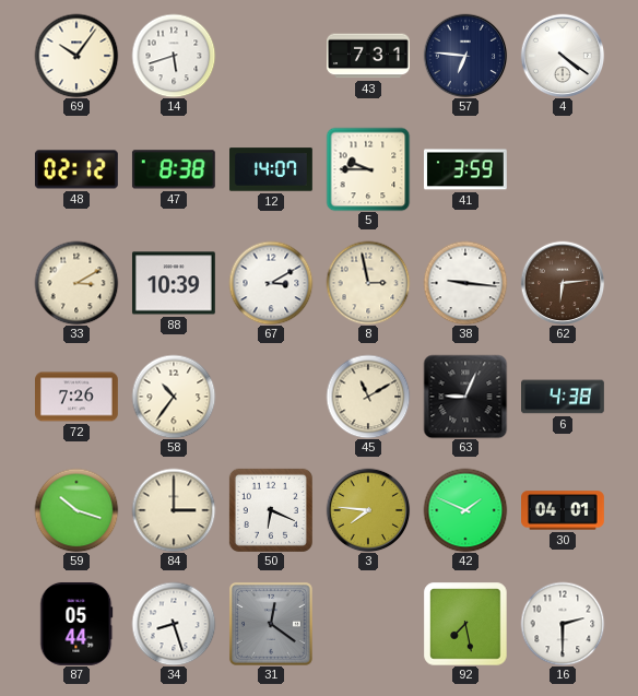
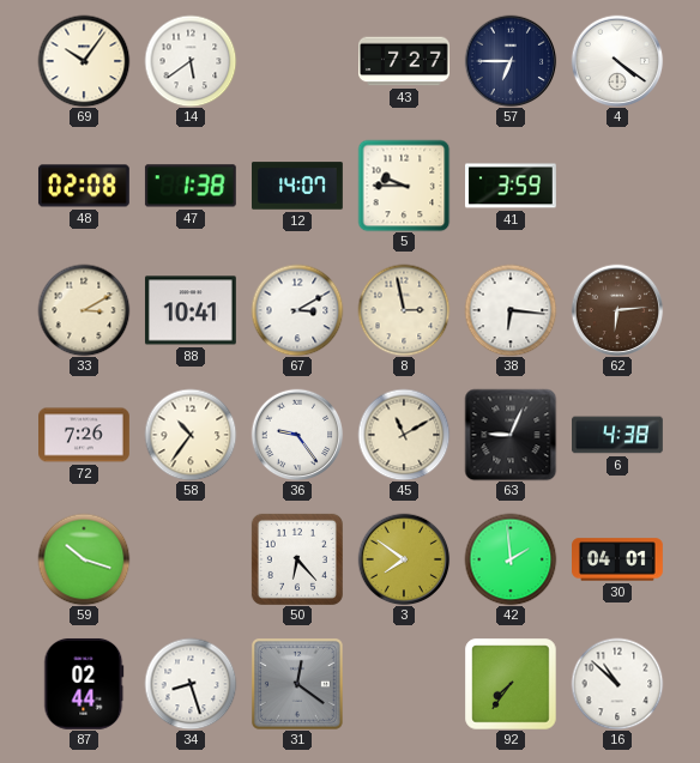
14: 5:42 -> 5:39 (191, 61)
43: 7:31 -> 7:27 (405, 61)
57: 6:46 -> 6:45 (511, 61)
48: 02:12 -> 02:08 (84, 186)
47: 8:38 -> 1:38 (191, 186)
88: 10:39 -> 10:41 (191, 310)
38: 9:16 -> 6:16 (511, 310)
36: none -> 9:24 (297, 435)
84: 3:00 -> none (174, 510)
50: 6:19 -> 6:23 (297, 559)
3: 7:46 -> 7:51 (404, 559)
42: 1:49 -> 1:59 (511, 559)
87: 05:44 -> 02:44 (84, 684)
92: 7:28 -> 7:36 (511, 684)
16: 2:30 -> 10:52 (617, 684)
